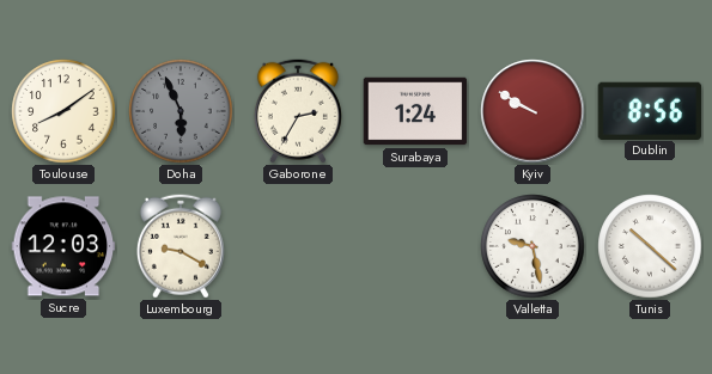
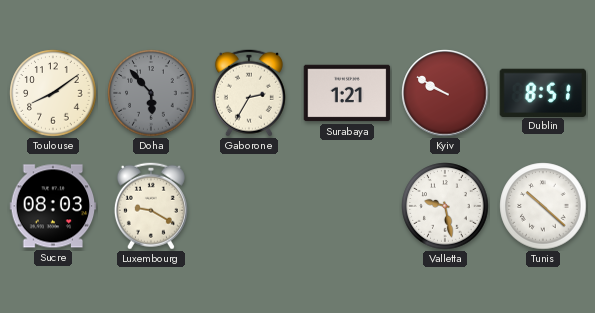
Doha: 5:56 -> 5:53 (151, 93)
Surabaya: 1:24 -> 1:21 (347, 93)
Dublin: 8:56 -> 8:51 (543, 92)
Sucre: 12:03 -> 08:03 (53, 206)
